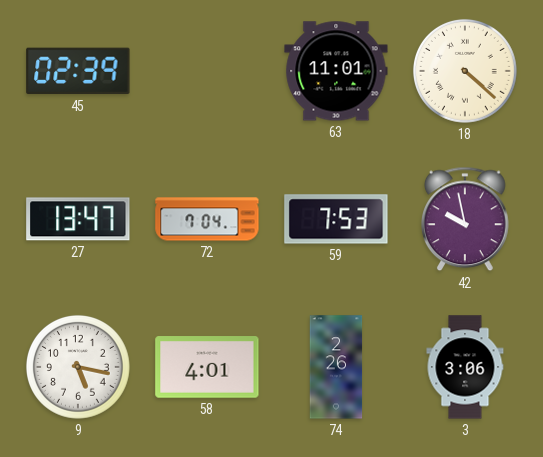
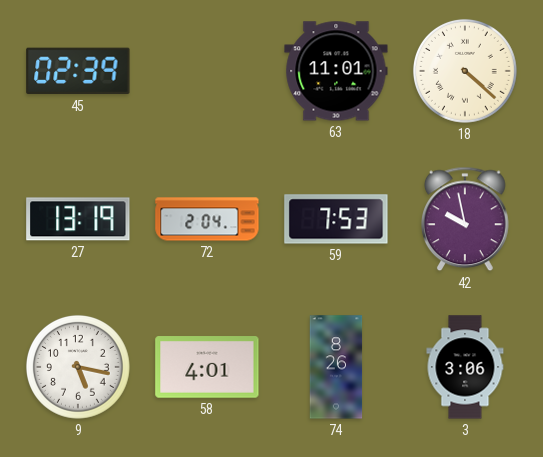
27: 13:47 -> 13:19 (78, 219)
72: 7:04 -> 2:04 (207, 219)
74: 2:26 -> 8:26 (336, 367)
